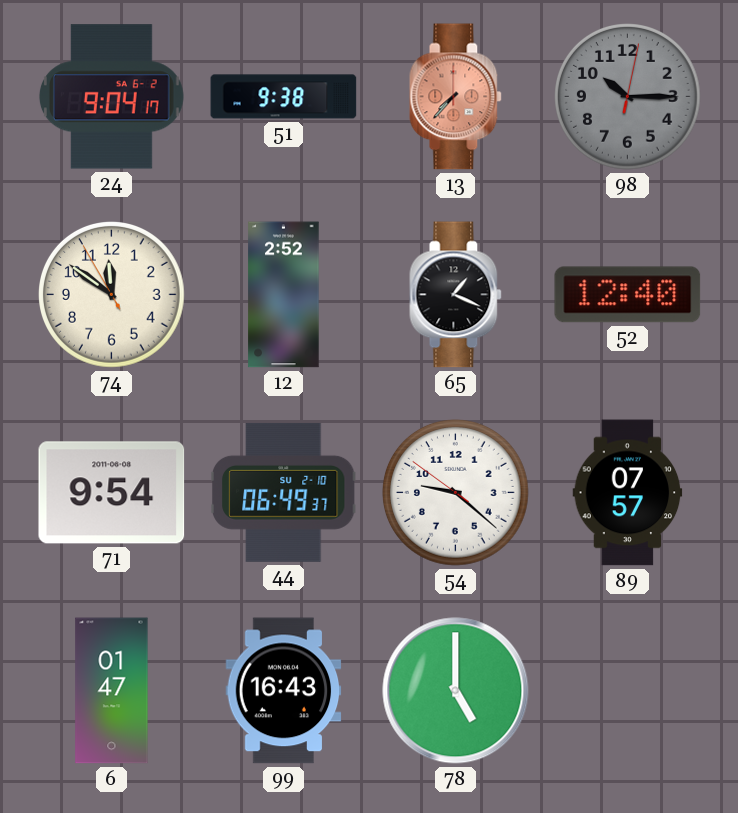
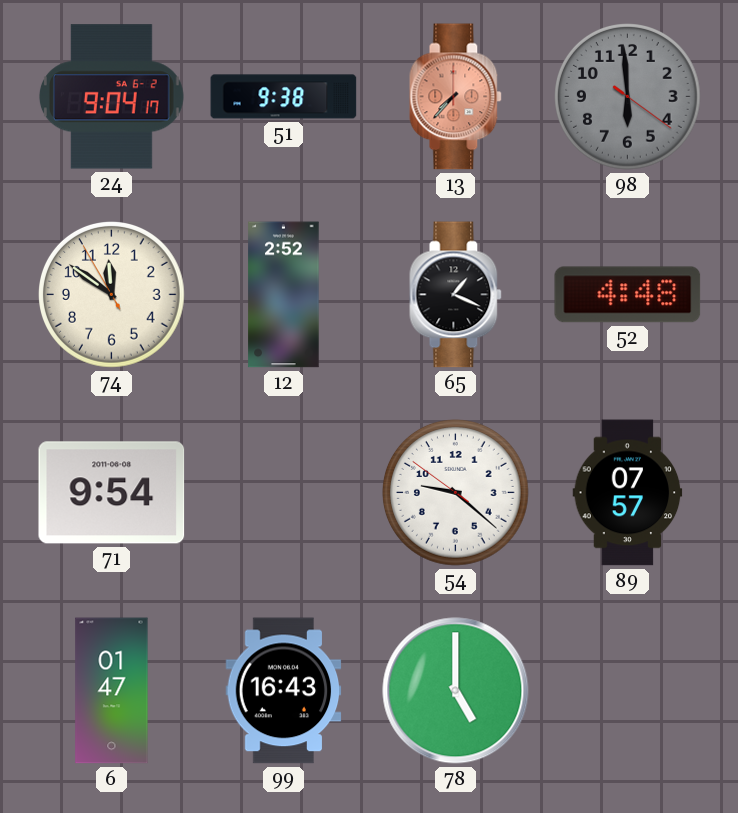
98: 10:15 -> 5:59 (628, 97)
52: 12:40 -> 4:48 (628, 295)
44: 06:49 -> none (283, 492)
